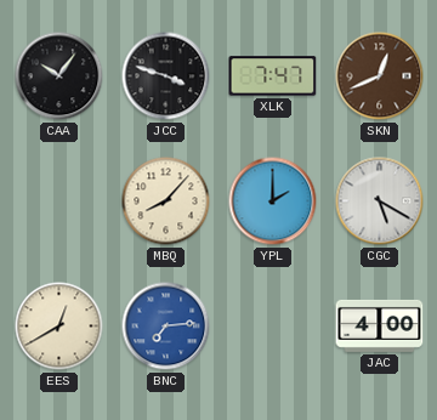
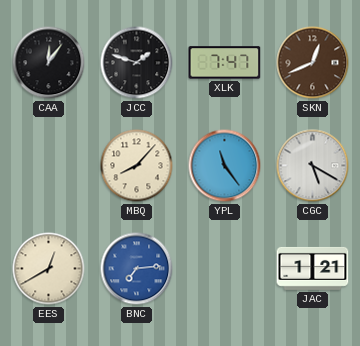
CAA: 10:06 -> 12:06 (49, 63)
JCC: 3:48 -> 1:48 (137, 63)
YPL: 2:00 -> 11:24 (225, 166)
JAC: 4:00 -> 1:21 (313, 268)
